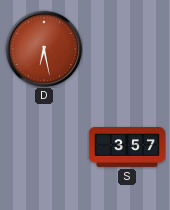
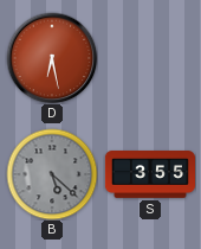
B: none -> 5:22 (52, 174)
S: 3:57 -> 3:55 (150, 175)
